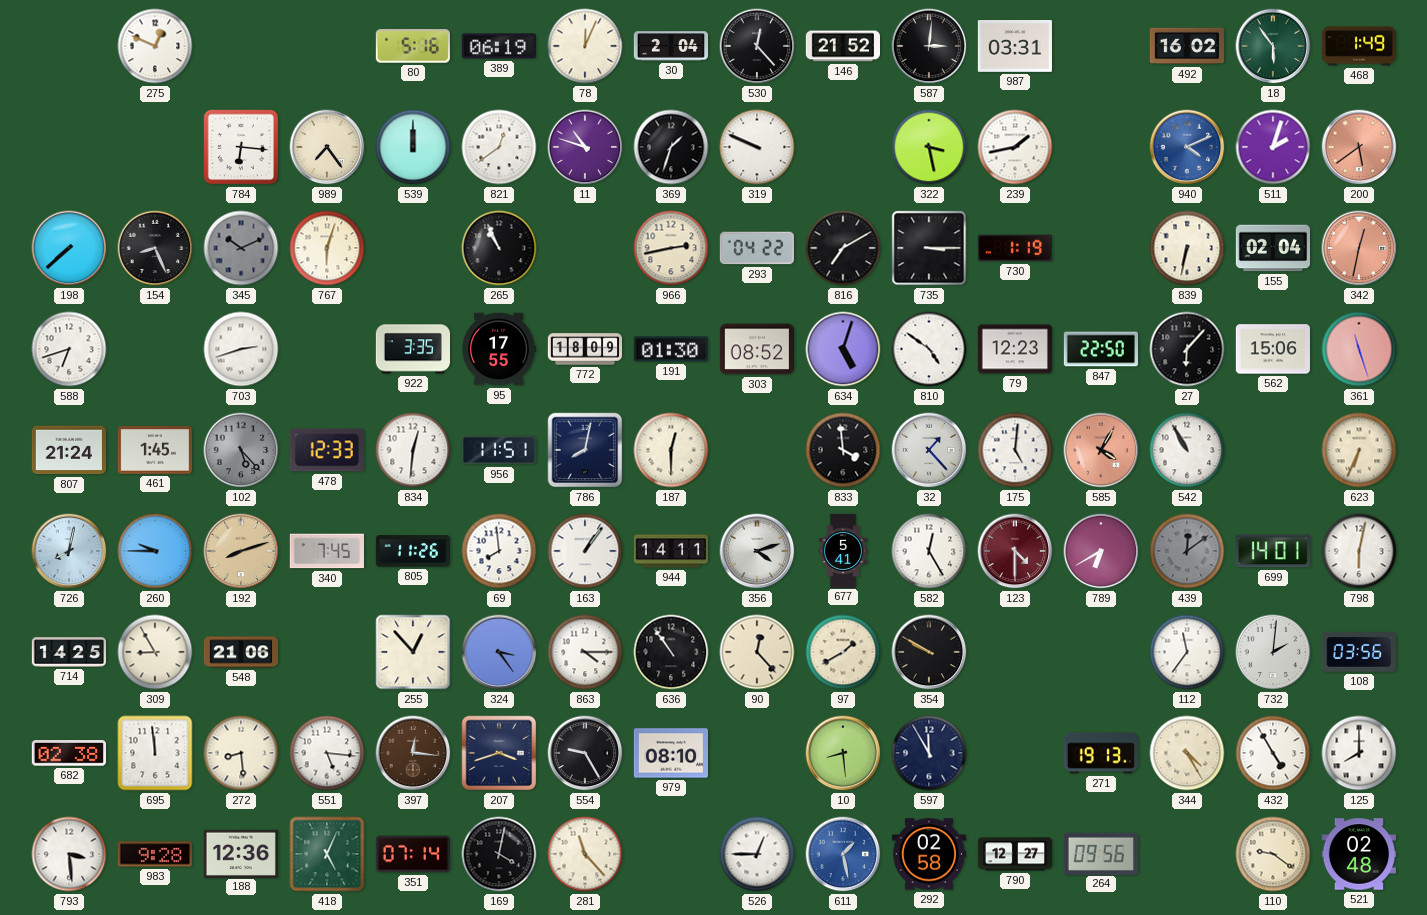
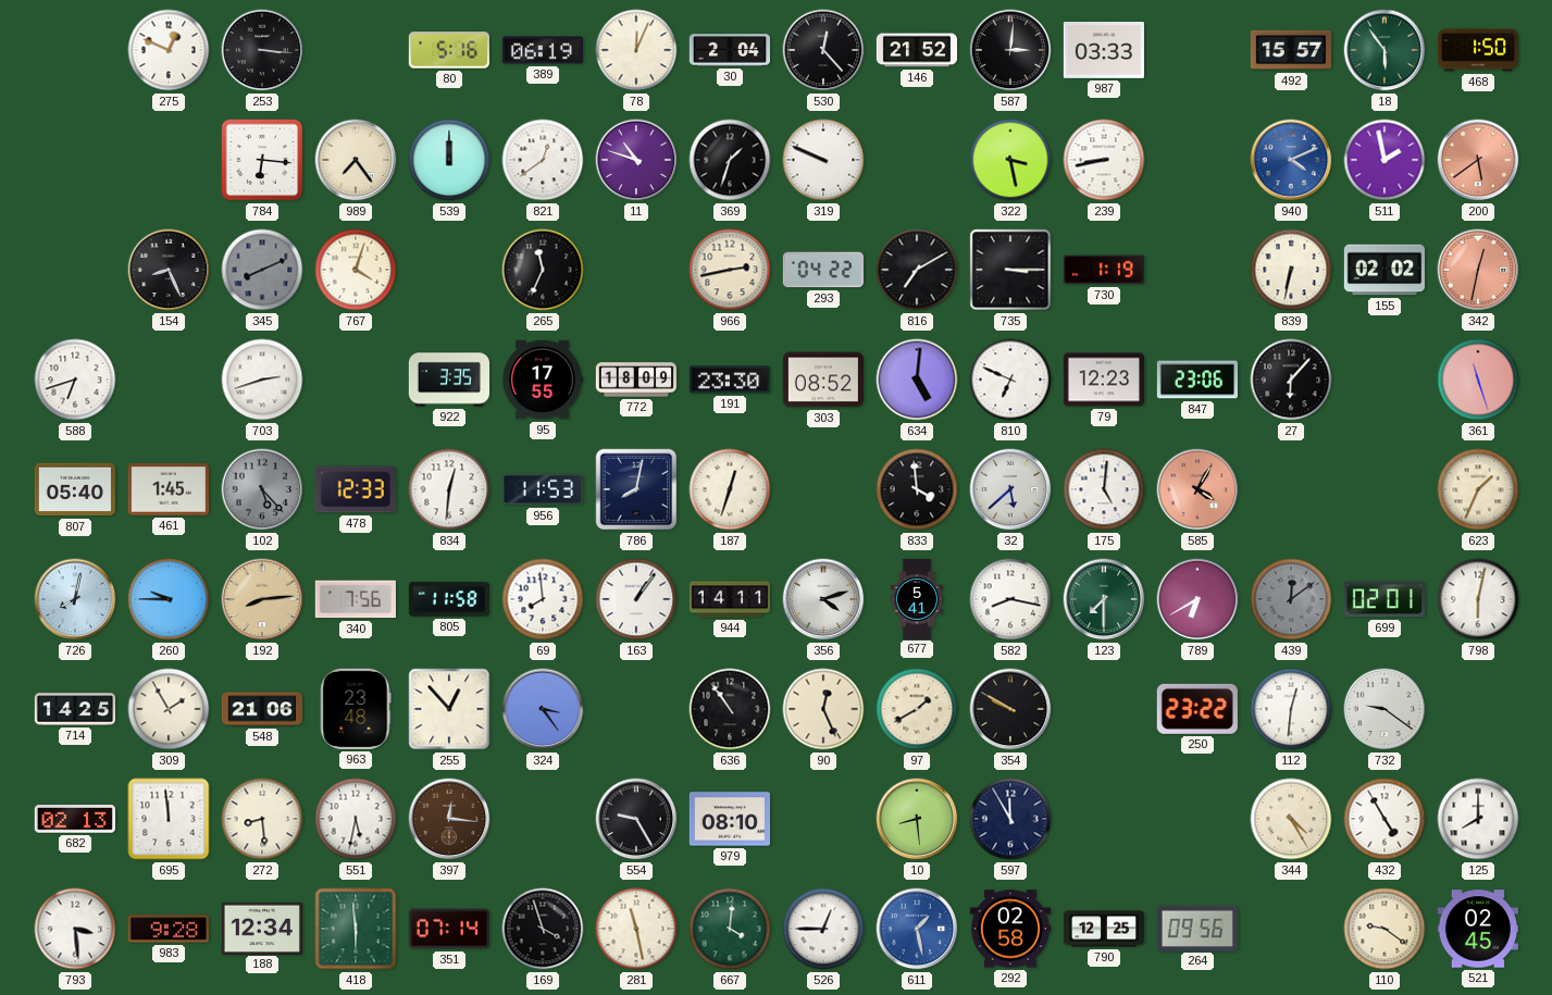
253: none -> 3:16 (262, 50)
987: 03:31 -> 03:33 (1104, 51)
492: 16:02 -> 15:57 (1290, 50)
468: 1:49 -> 1:50 (1477, 50)
239: 1:43 -> 8:43 (1104, 160)
511: 2:03 -> 1:58 (1385, 160)
198: 7:38 -> none (69, 248)
345: 10:11 -> 8:11 (262, 270)
767: 6:03 -> 4:03 (356, 270)
265: 10:56 -> 11:34 (543, 270)
155: 02:04 -> 02:02 (1383, 270)
191: 01:30 -> 23:30 (730, 380)
634: 5:03 -> 5:01 (917, 380)
810: 4:51 -> 6:49 (1010, 380)
847: 22:50 -> 23:06 (1196, 380)
562: 15:06 -> none (1273, 349)
807: 21:24 -> 05:40 (75, 489)
956: 11:51 -> 11:53 (543, 489)
187: 12:30 -> 12:33 (730, 489)
32: 1:23 -> 5:38 (1010, 489)
542: 10:55 -> none (1187, 450)
623: 6:34 -> 1:34 (1478, 489)
192: 8:12 -> 8:14 (262, 599)
340: 7:45 -> 7:56 (356, 599)
805: 11:26 -> 11:58 (449, 599)
582: 12:25 -> 8:17 (1010, 599)
123: 4:30 -> 7:30 (1104, 599)
123 dial: burgundy -> green (1104, 599)
699: 14:01 -> 02:01 (1385, 599)
309: 8:55 -> 1:55 (169, 709)
963: none -> 23:48 (356, 709)
863: 4:15 -> none (585, 652)
90: 12:23 -> 12:26 (823, 709)
250: none -> 23:22 (1197, 709)
112: 11:36 -> 12:31 (1291, 709)
732: 2:01 -> 9:21 (1385, 709)
108: 03:56 -> none (1358, 652)
682: 02:38 -> 02:13 (75, 819)
551: 5:16 -> 5:32 (356, 819)
207: 3:42 -> none (499, 753)
271: 19:13 -> none (1100, 753)
188: 12:36 -> 12:34 (262, 928)
418: 5:04 -> 5:59 (356, 929)
169: 4:02 -> 3:57 (543, 929)
281: 11:23 -> 11:28 (636, 929)
667: none -> 4:01 (730, 929)
790: 12:27 -> 12:25 (1103, 929)
521: 02:48 -> 02:45 (1477, 929)
